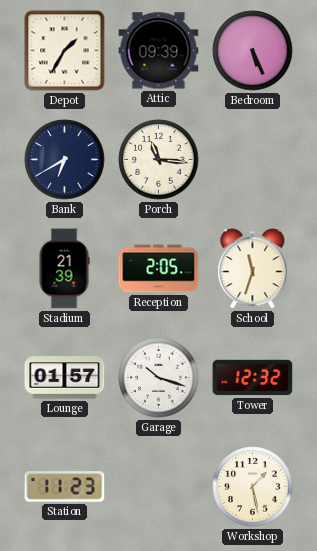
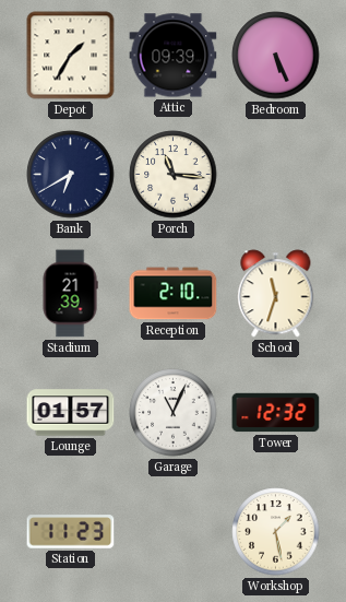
Reception: 2:05 -> 2:10 (174, 294)
Garage: 10:18 -> 11:04 (174, 413)
